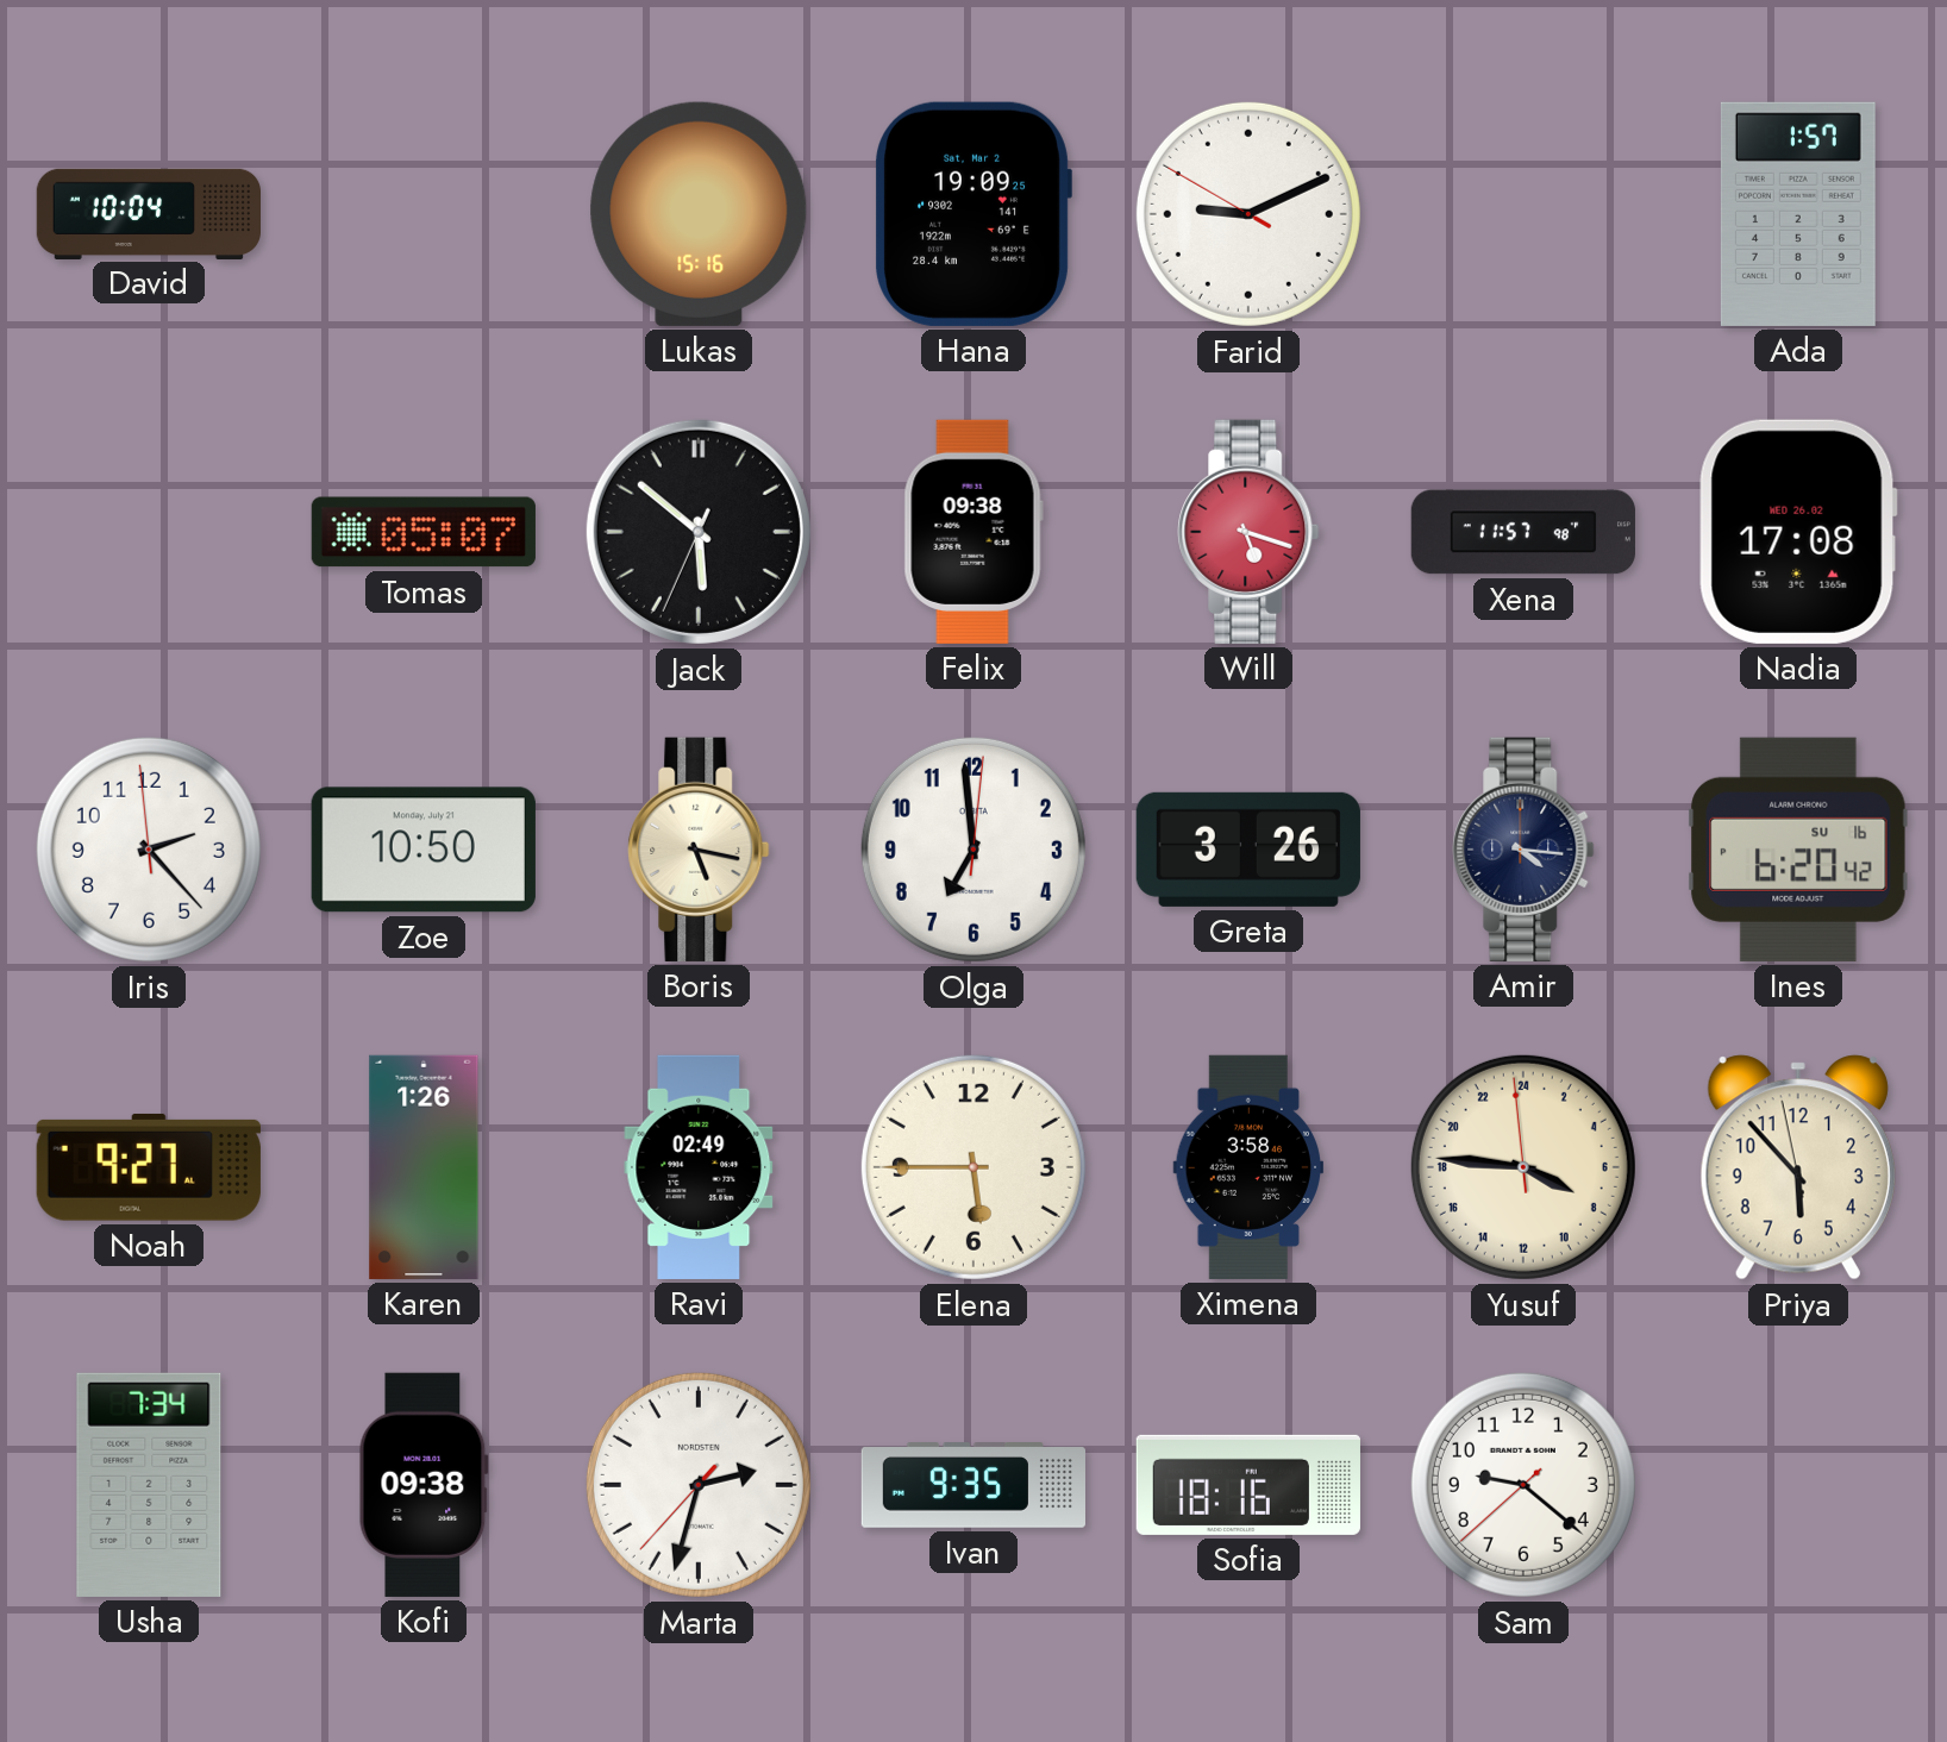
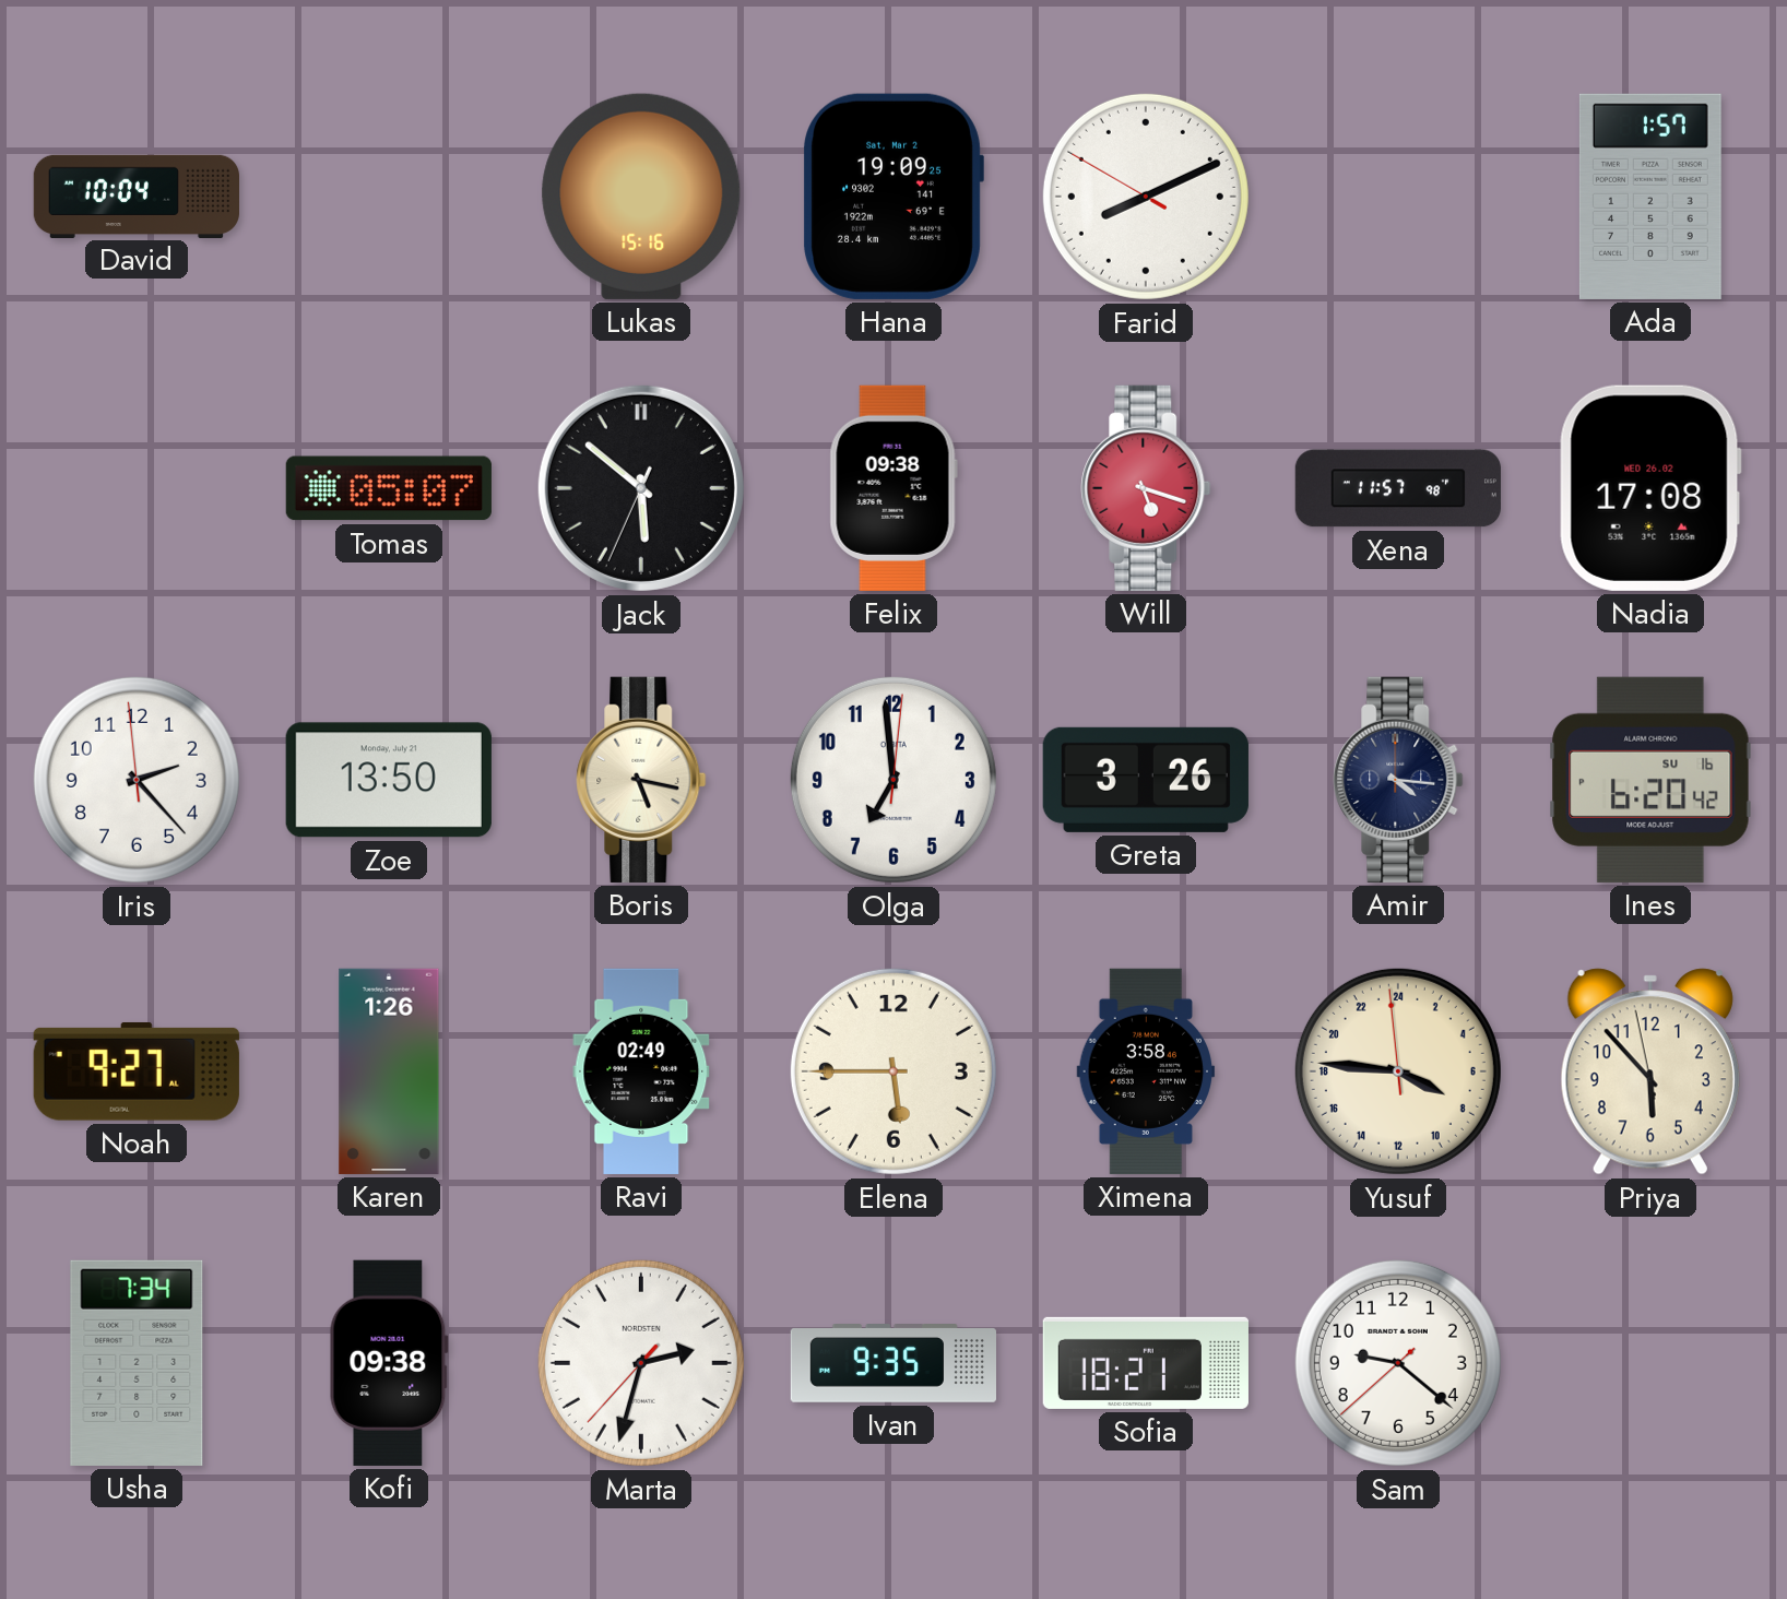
Farid: 9:10 -> 8:10 (1146, 197)
Zoe: 10:50 -> 13:50 (389, 780)
Sofia: 18:16 -> 18:21 (1146, 1363)
